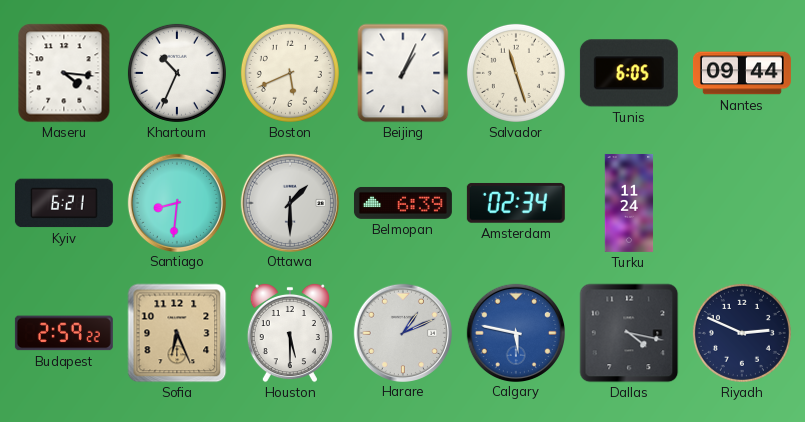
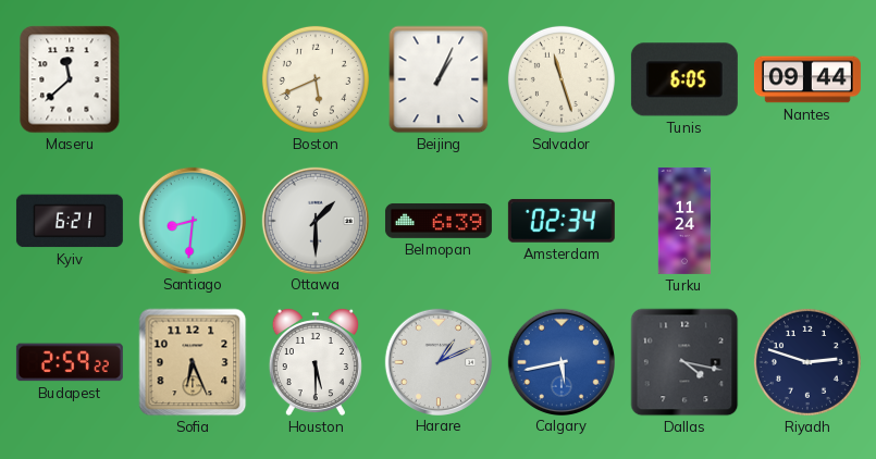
Maseru: 4:16 -> 11:38 (70, 79)
Khartoum: 10:34 -> none (177, 73)
Calgary: 5:47 -> 5:43 (560, 361)
Riyadh: 2:49 -> 2:48 (807, 362)
